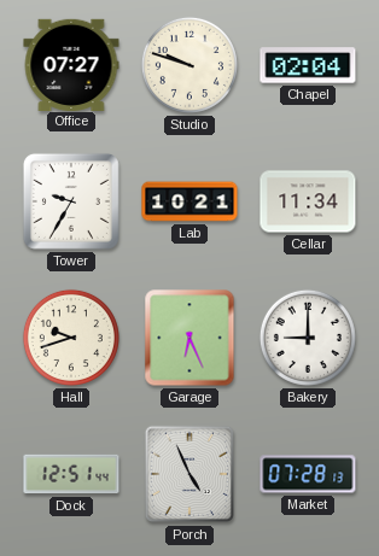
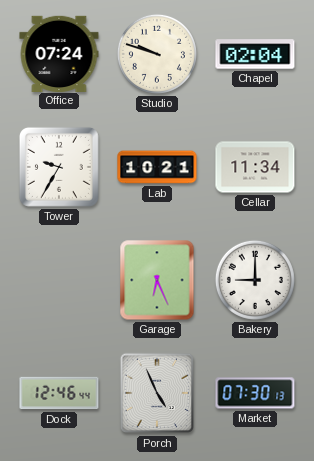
Office: 07:27 -> 07:24 (59, 53)
Hall: 9:42 -> none (71, 338)
Dock: 12:51 -> 12:46 (59, 393)
Market: 07:28 -> 07:30 (255, 393)
